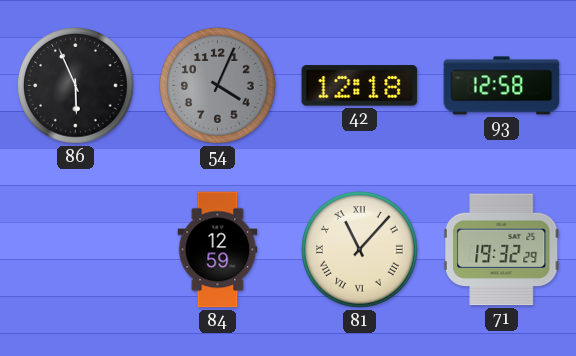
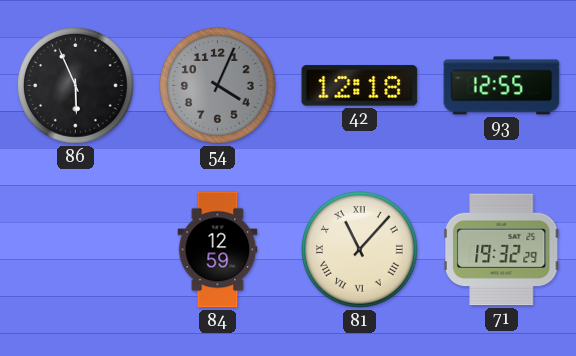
93: 12:58 -> 12:55 (502, 86)
